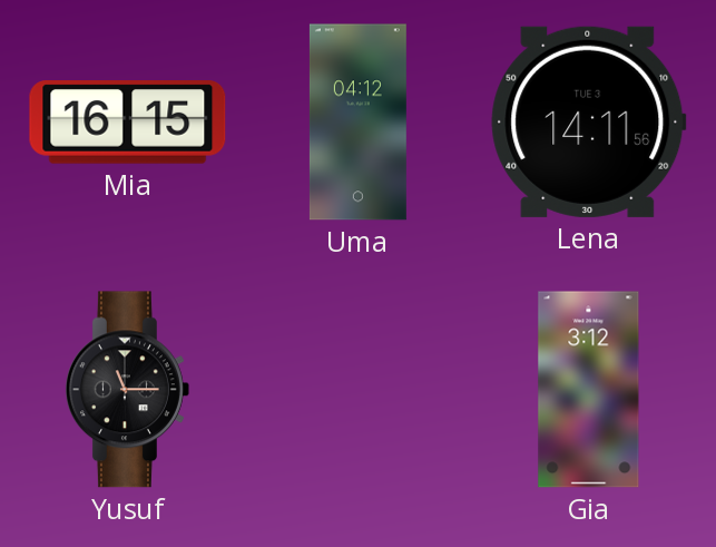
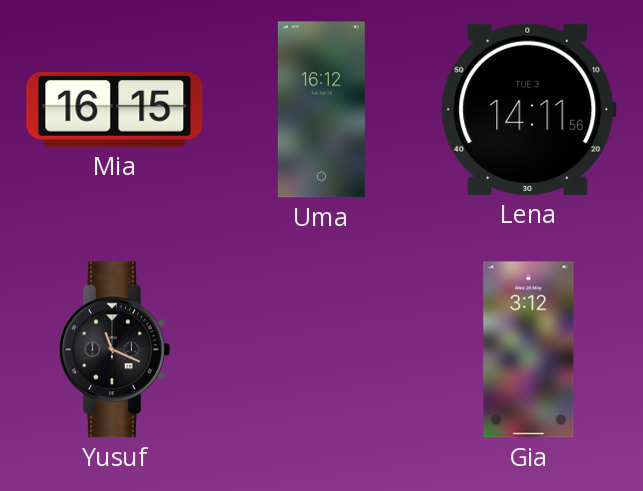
Uma: 04:12 -> 16:12 (321, 110)
Yusuf: 11:15 -> 11:19 (114, 350)
